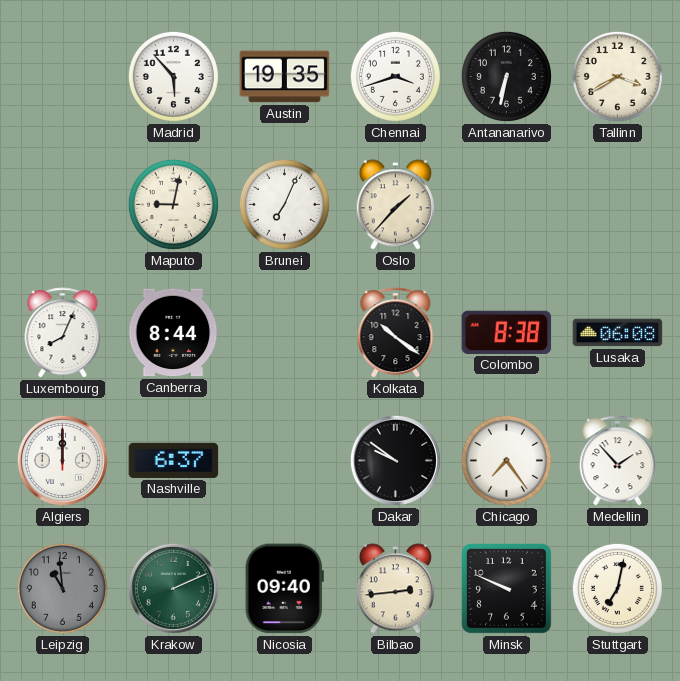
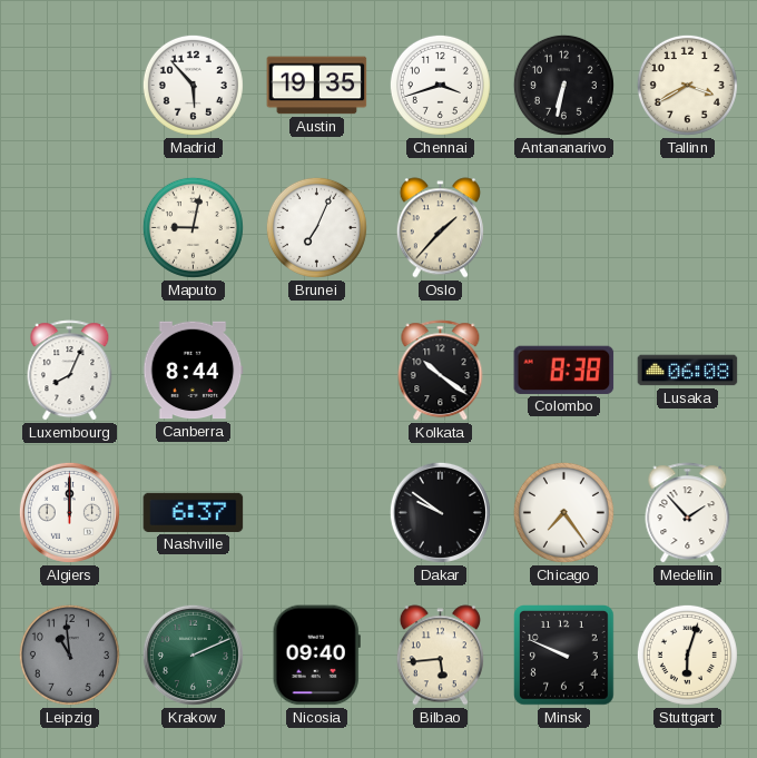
Bilbao: 2:44 -> 5:44 (440, 656)
Stuttgart: 7:02 -> 6:03 (687, 654)
